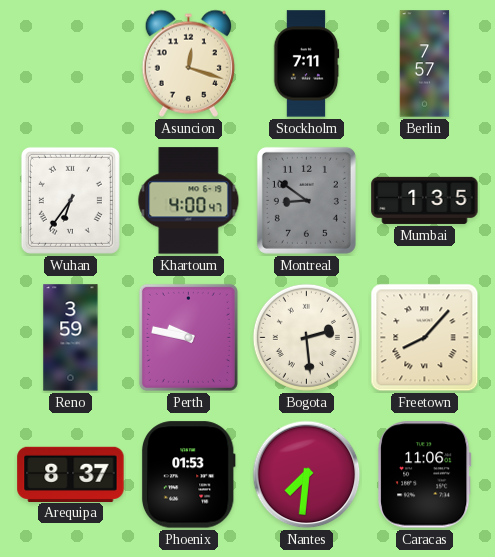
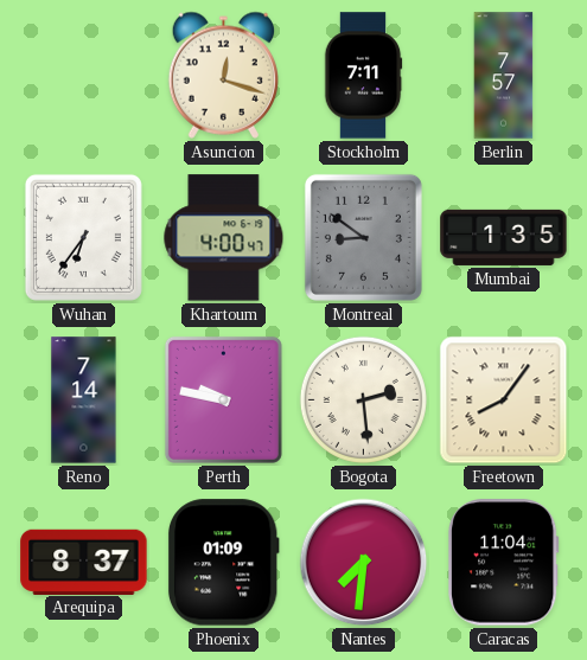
Reno: 3:59 -> 7:14 (84, 401)
Freetown: 8:07 -> 8:06 (504, 401)
Phoenix: 01:53 -> 01:09 (223, 563)
Caracas: 11:06 -> 11:04 (504, 563)
